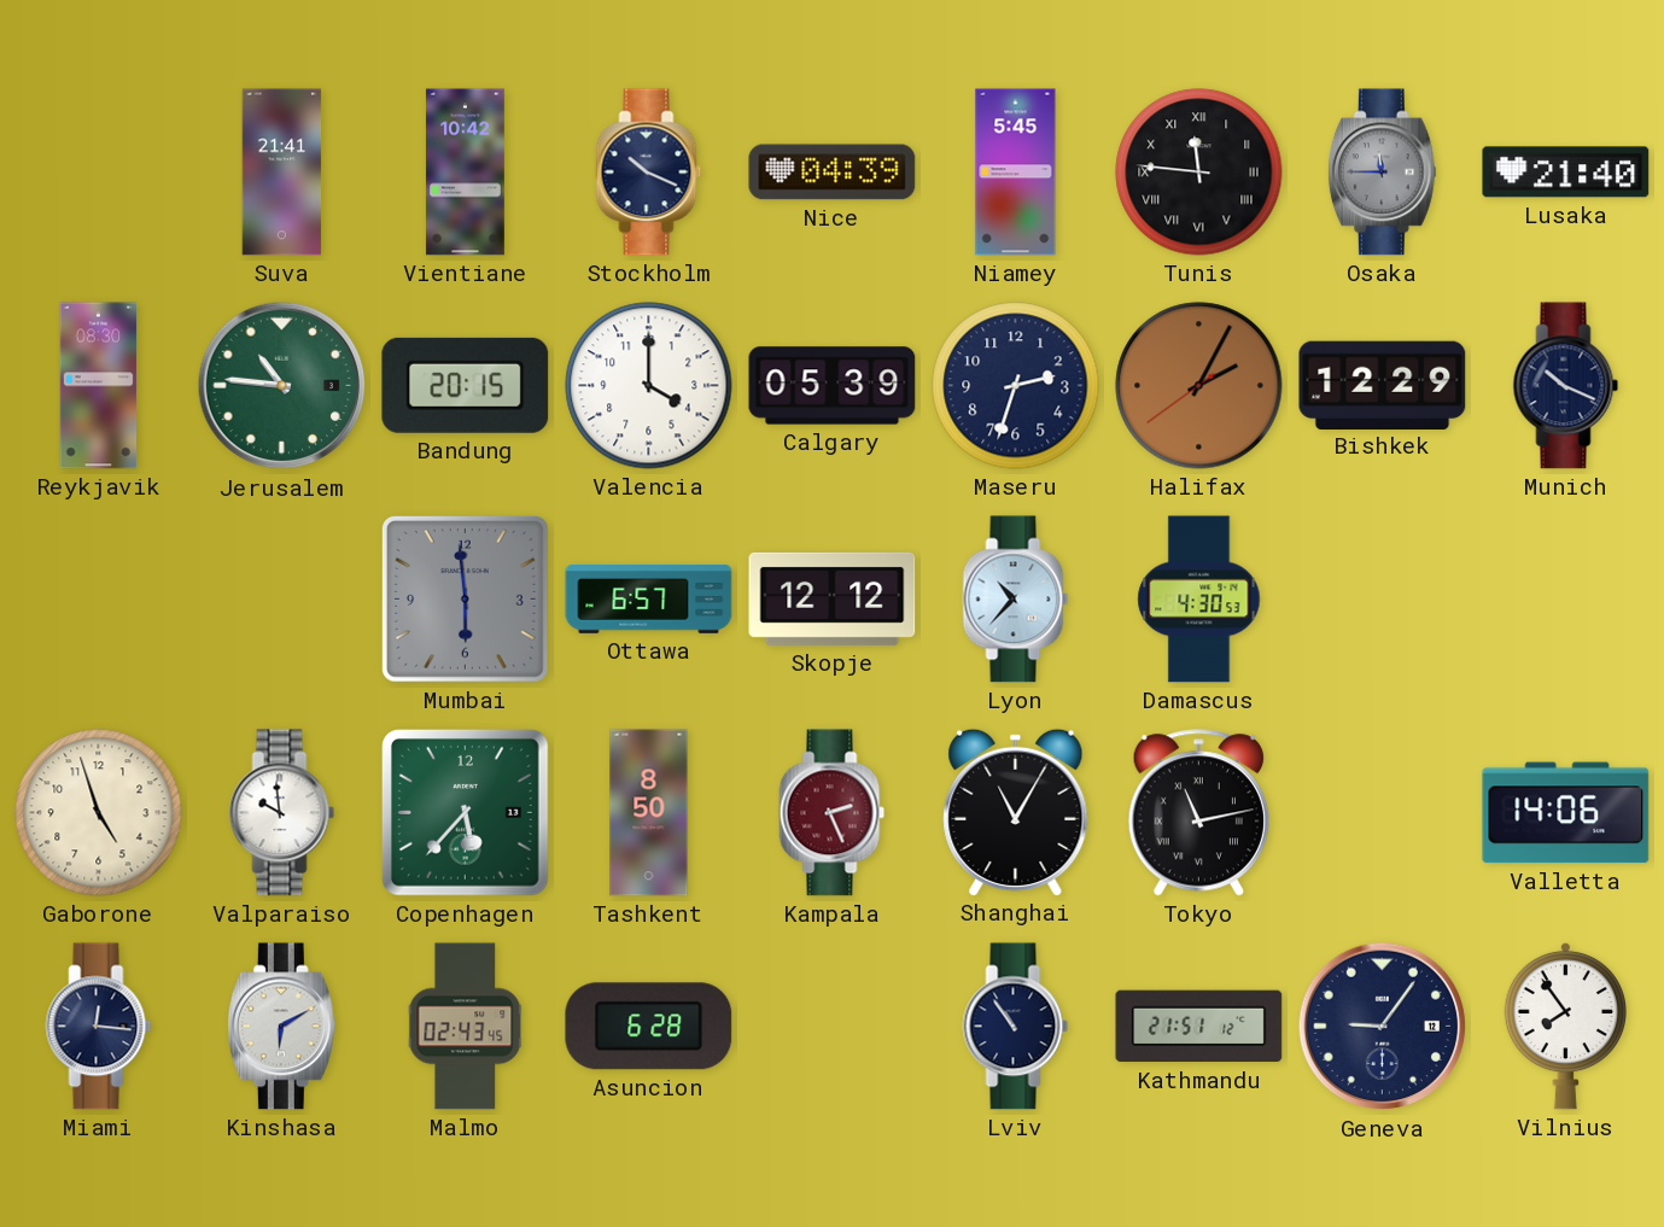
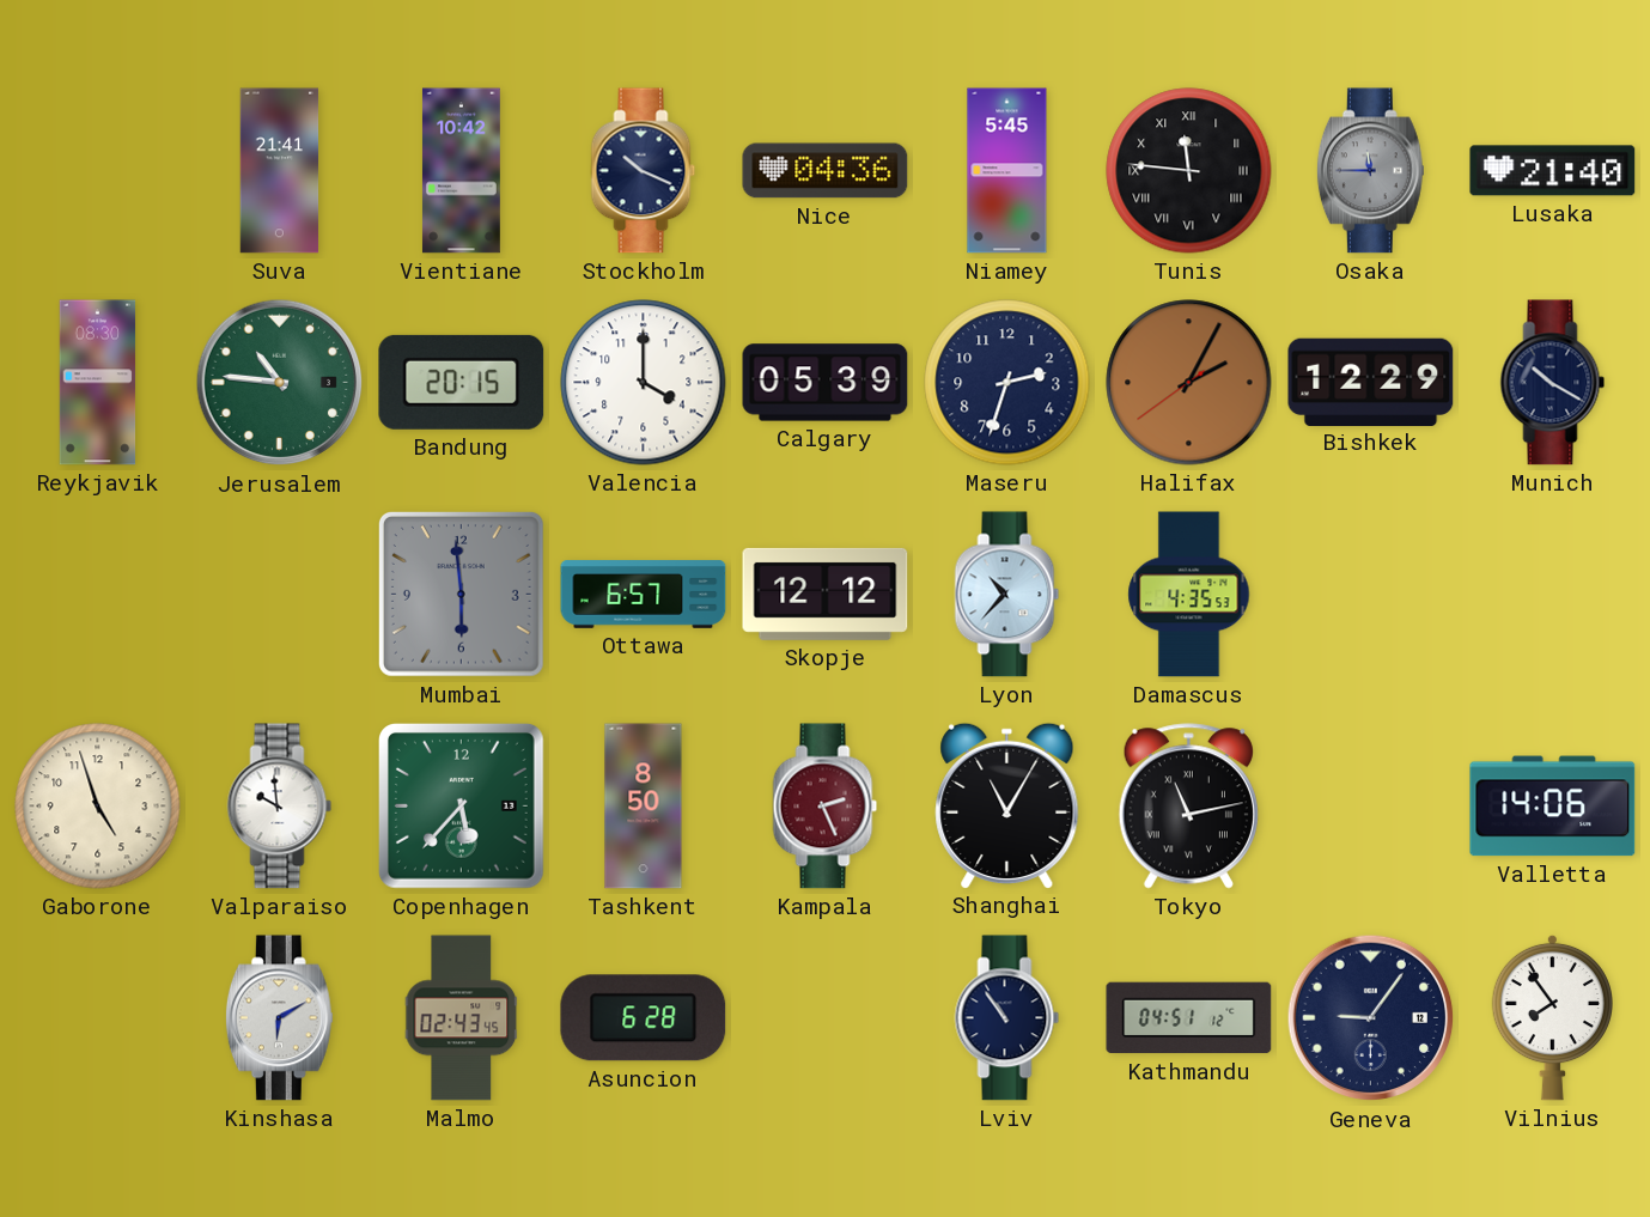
Nice: 04:39 -> 04:36 (826, 171)
Munich: 10:19 -> 10:20 (1553, 383)
Damascus: 4:30 -> 4:35 (1189, 595)
Miami: 12:16 -> none (99, 1027)
Kathmandu: 21:51 -> 04:51 (1189, 1018)
